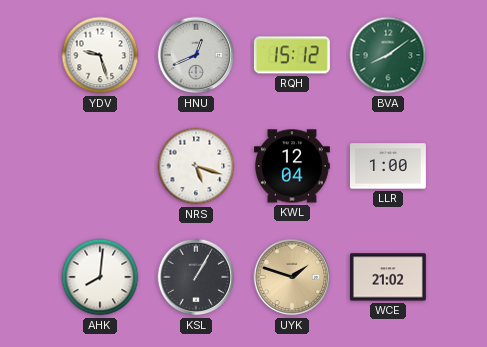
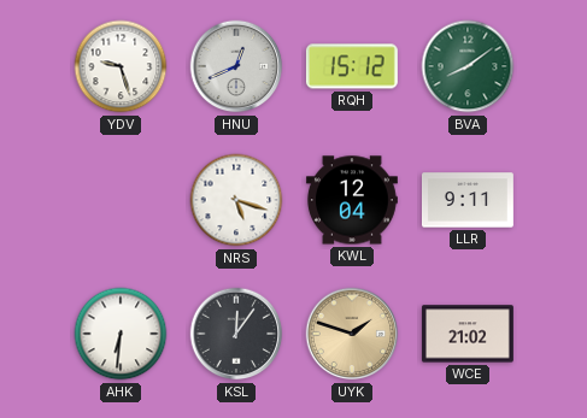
LLR: 1:00 -> 9:11 (468, 200)
AHK: 8:01 -> 6:31 (121, 334)
KSL: 1:05 -> 12:06 (236, 334)
